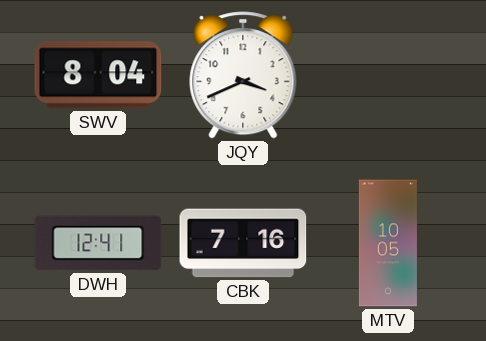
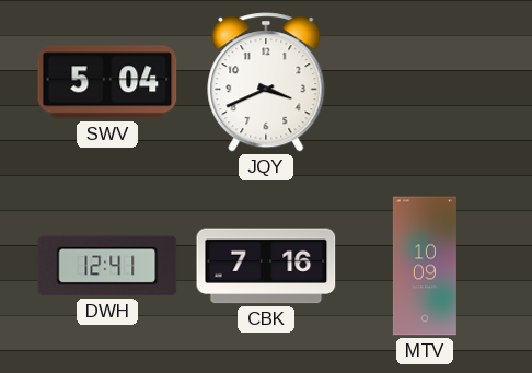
SWV: 8:04 -> 5:04 (107, 82)
MTV: 10:05 -> 10:09 (425, 266)
